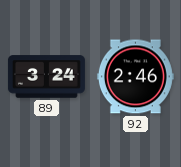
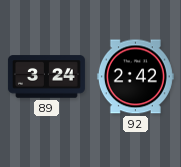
92: 2:46 -> 2:42 (135, 77)
